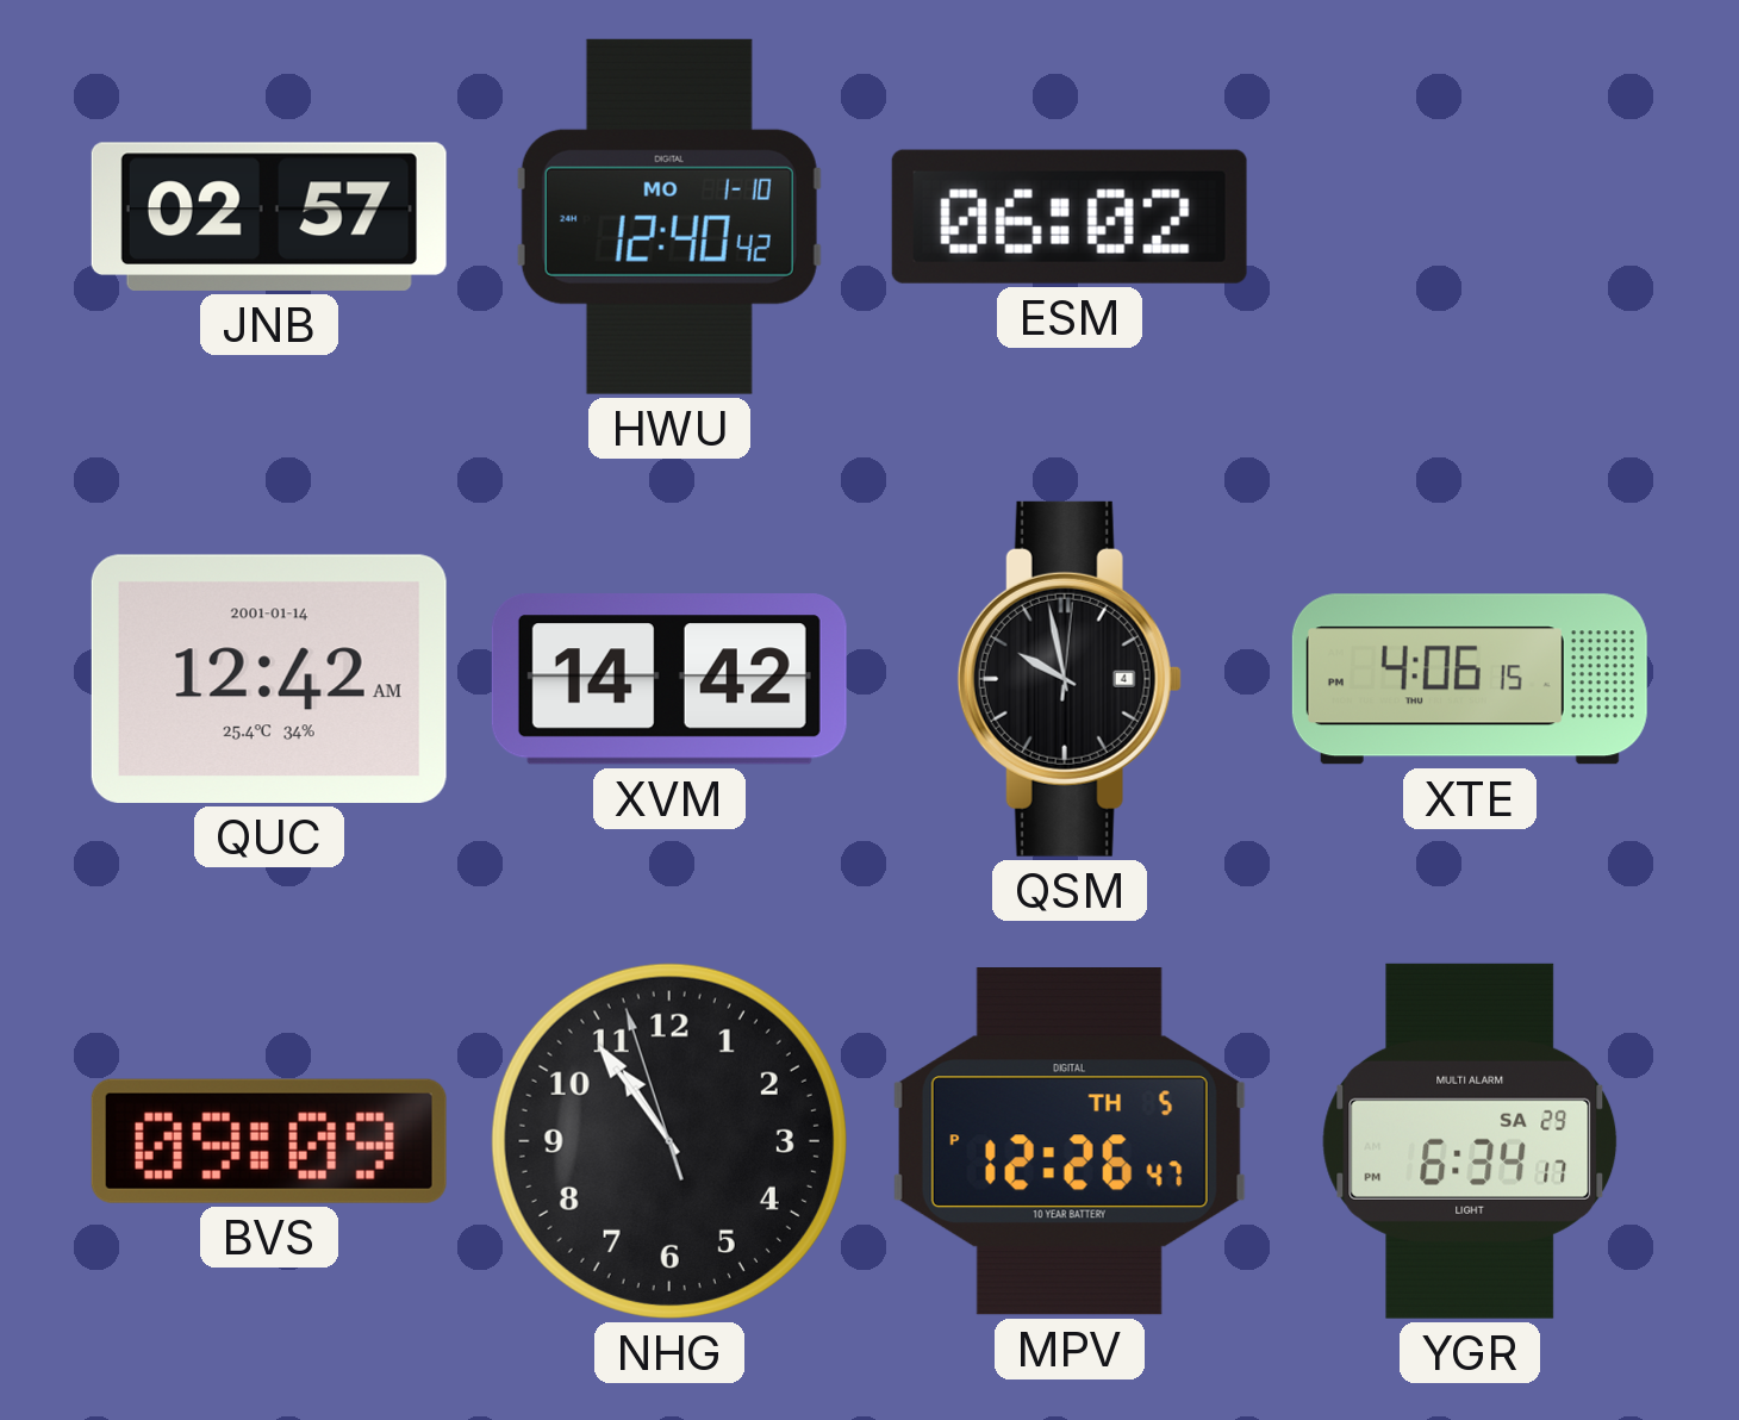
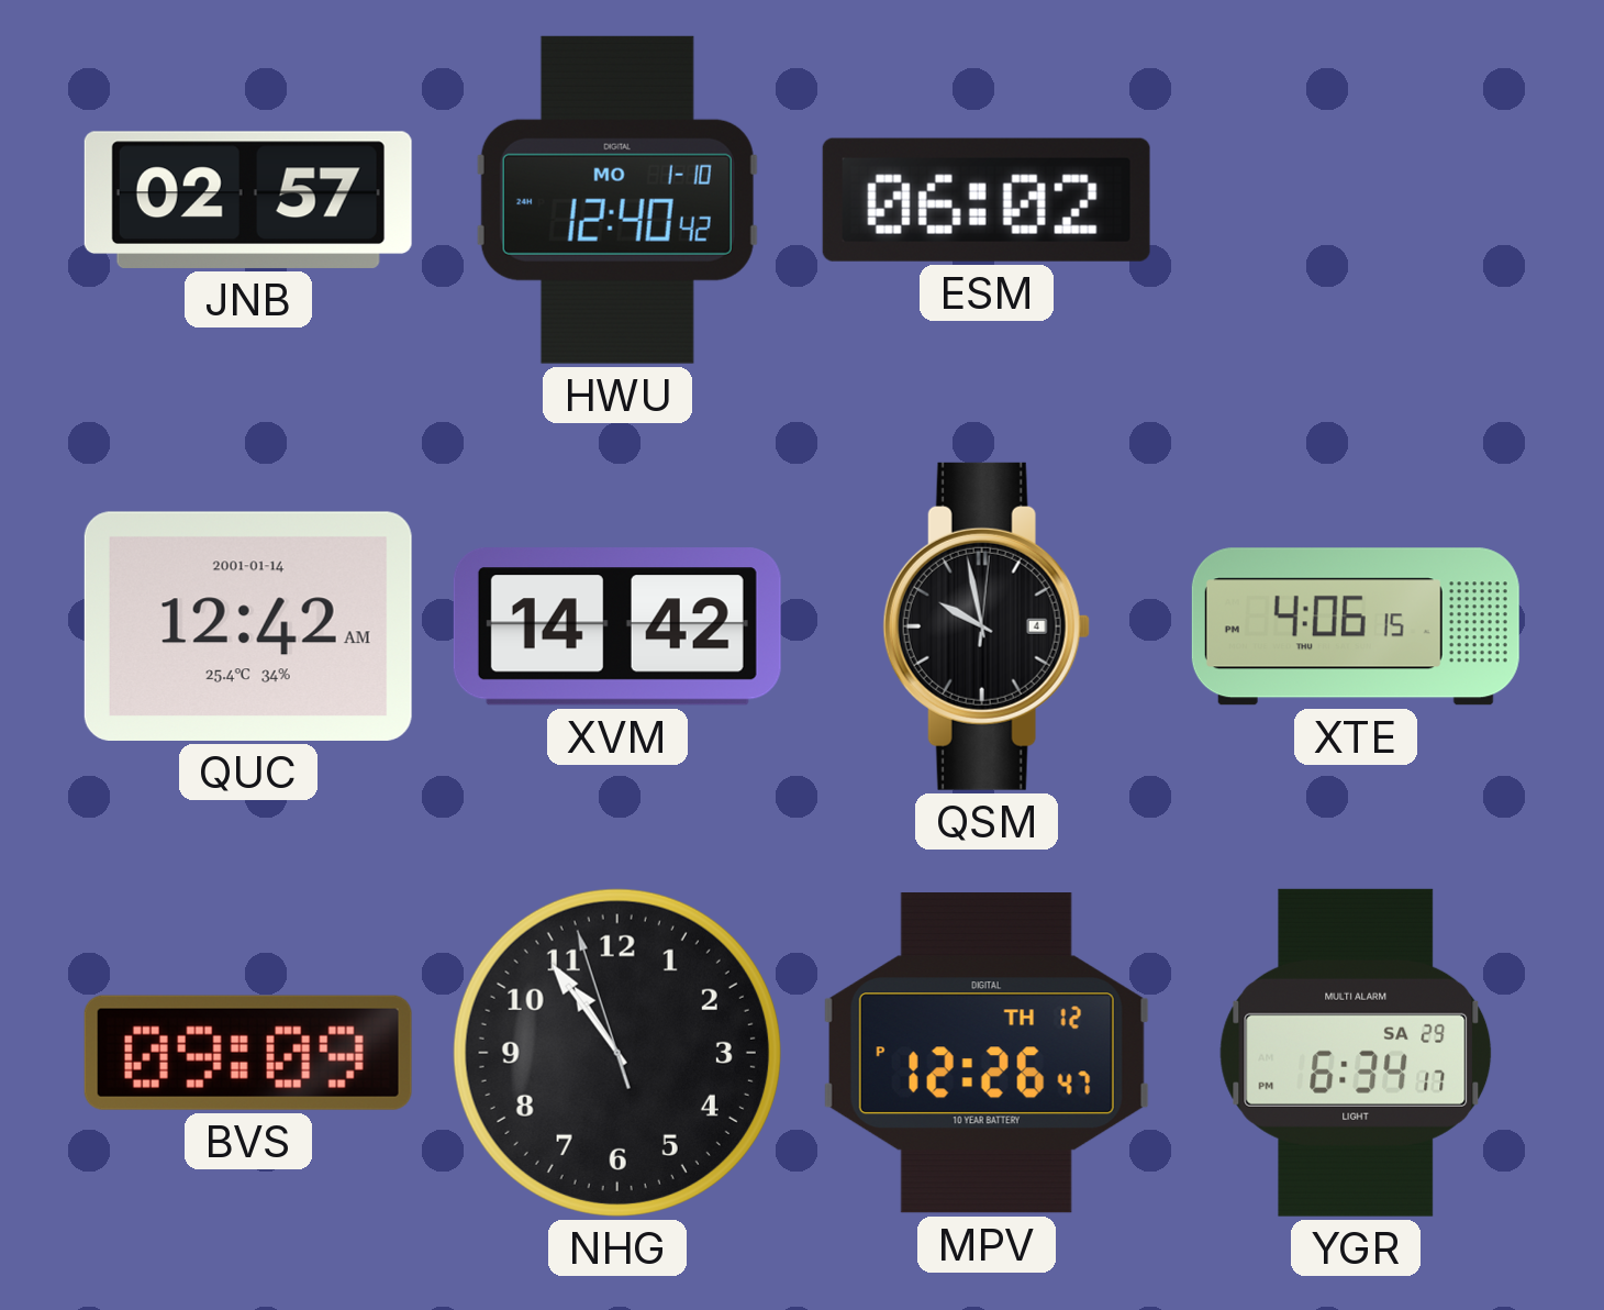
MPV date: TH 5 -> TH 12 (987, 1053)
